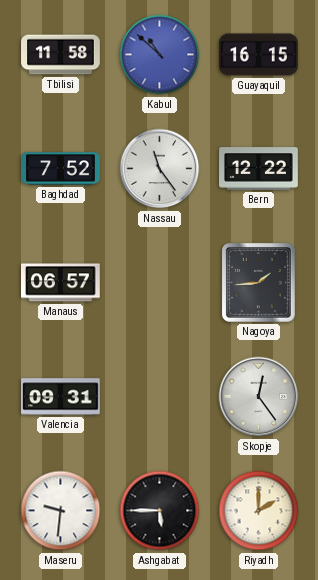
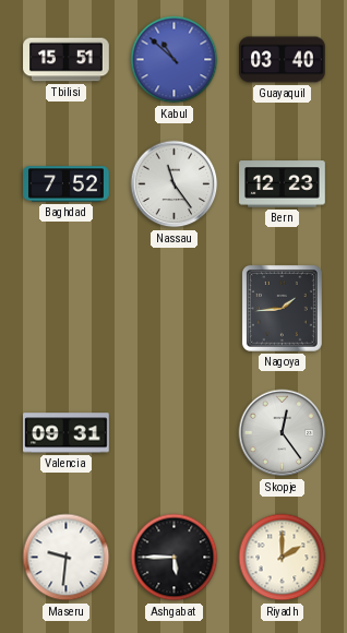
Tbilisi: 11:58 -> 15:51 (67, 60)
Guayaquil: 16:15 -> 03:40 (283, 60)
Bern: 12:22 -> 12:23 (283, 184)
Manaus: 06:57 -> none (61, 283)
